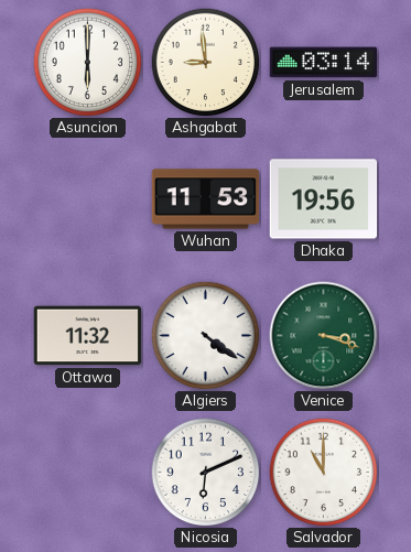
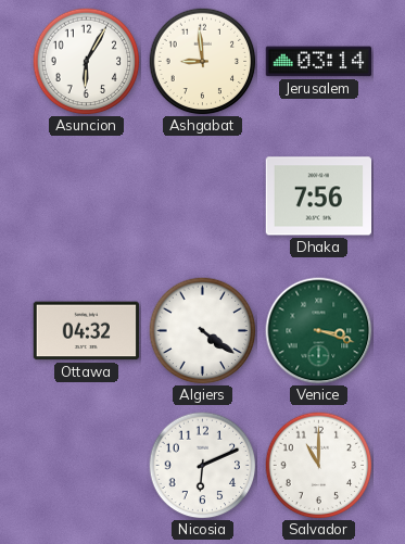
Asuncion: 6:00 -> 6:05 (87, 62)
Wuhan: 11:53 -> none (206, 199)
Dhaka: 19:56 -> 7:56 (319, 197)
Ottawa: 11:32 -> 04:32 (87, 331)
